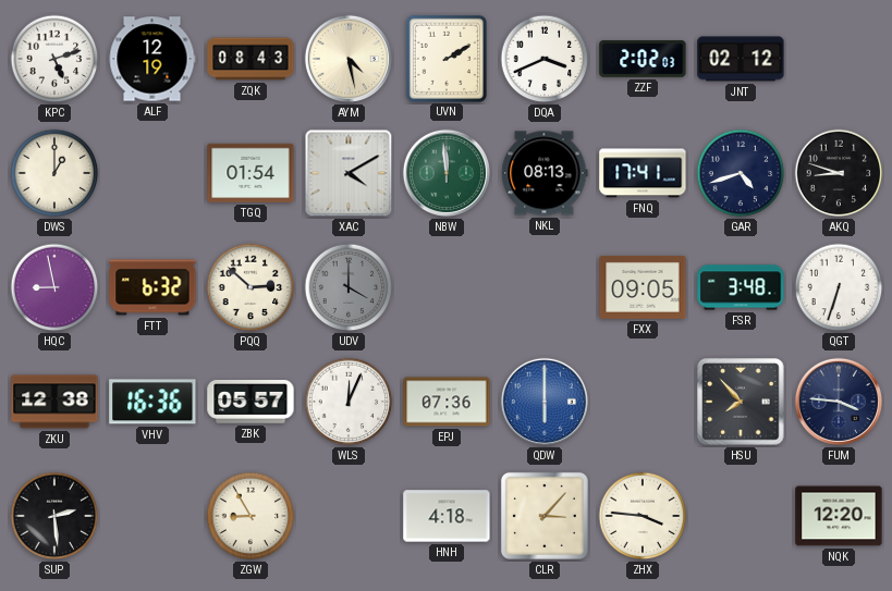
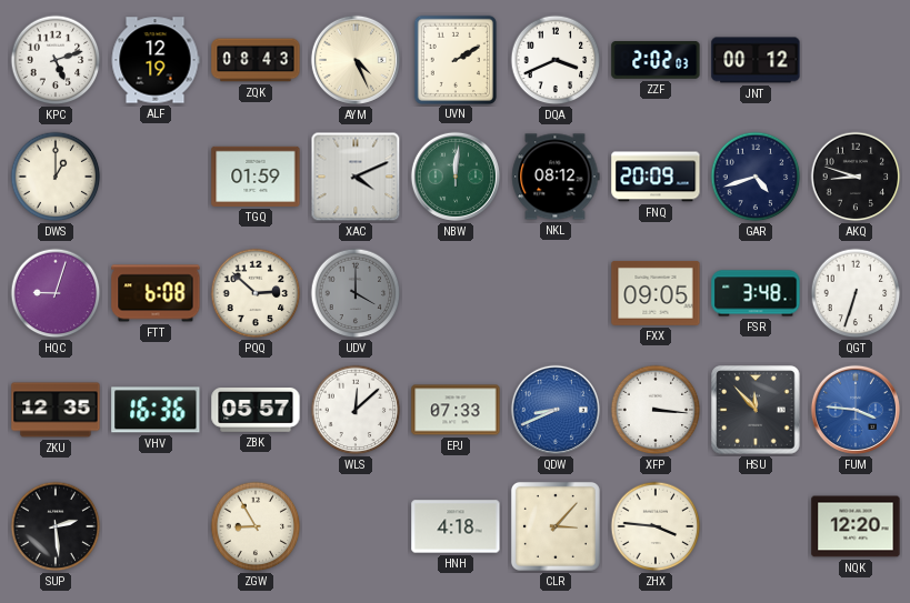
AYM: 4:28 -> 4:26 (356, 60)
JNT: 02:12 -> 00:12 (756, 60)
TGQ: 01:54 -> 01:59 (256, 177)
XAC: 4:10 -> 4:11 (356, 177)
NBW: 11:59 -> 12:01 (456, 177)
NKL: 08:13 -> 08:12 (556, 177)
FNQ: 17:41 -> 20:09 (656, 177)
HQC: 8:58 -> 9:03 (56, 293)
FTT: 6:32 -> 6:08 (156, 293)
ZKU: 12:38 -> 12:35 (56, 410)
WLS: 12:04 -> 12:08 (356, 410)
EPJ: 07:36 -> 07:33 (456, 410)
QDW: 6:00 -> 8:41 (556, 410)
XFP: none -> 3:16 (656, 410)
HSU: 7:53 -> 11:53 (756, 410)
FUM dial: navy -> blue (856, 410)
